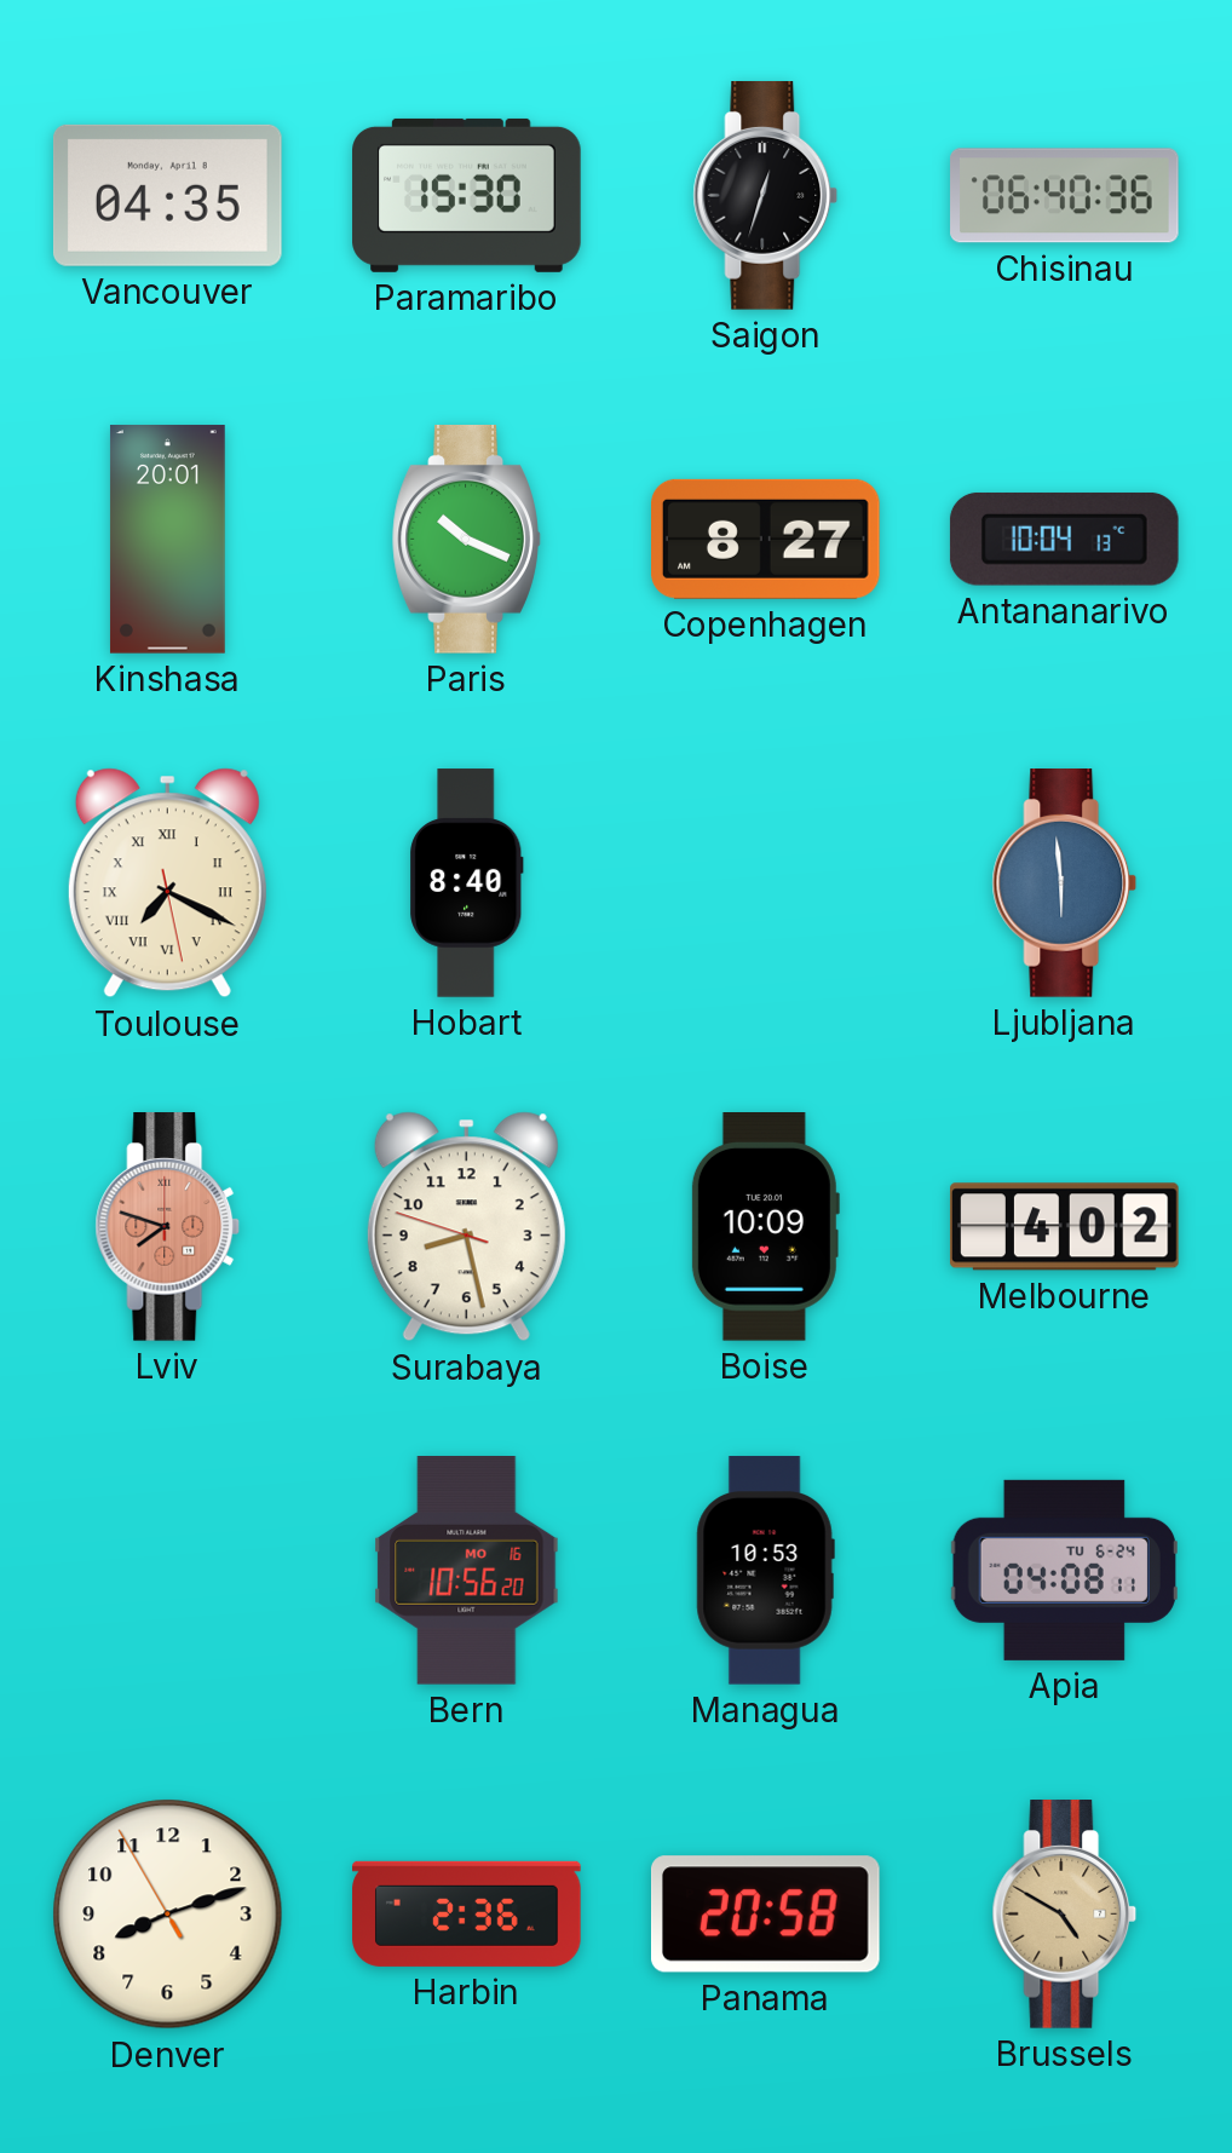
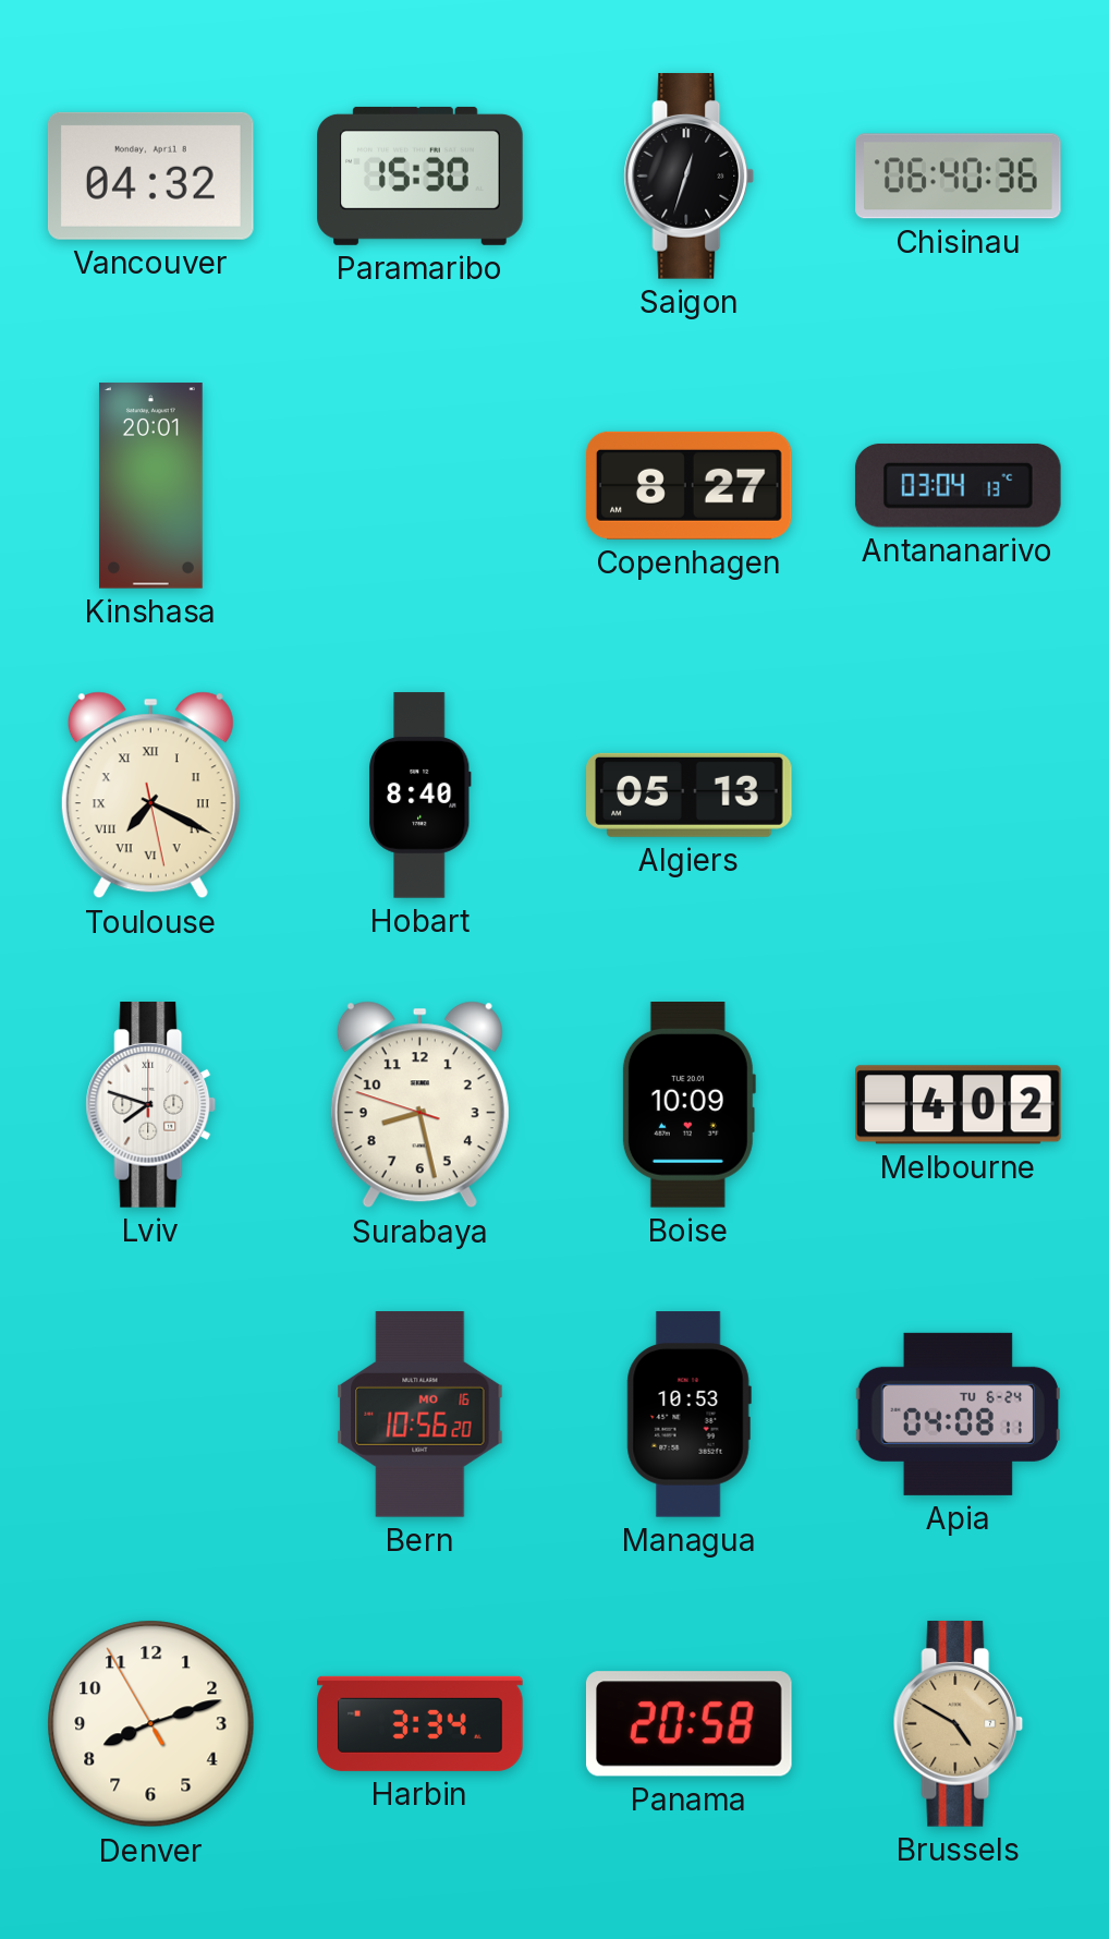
Vancouver: 04:35 -> 04:32 (150, 175)
Paris: 10:19 -> none (466, 540)
Antananarivo: 10:04 -> 03:04 (958, 486)
Algiers: none -> 05:13 (690, 795)
Ljubljana: 5:59 -> none (1065, 883)
Lviv dial: salmon -> white (151, 1105)
Harbin: 2:36 -> 3:34 (421, 1723)
